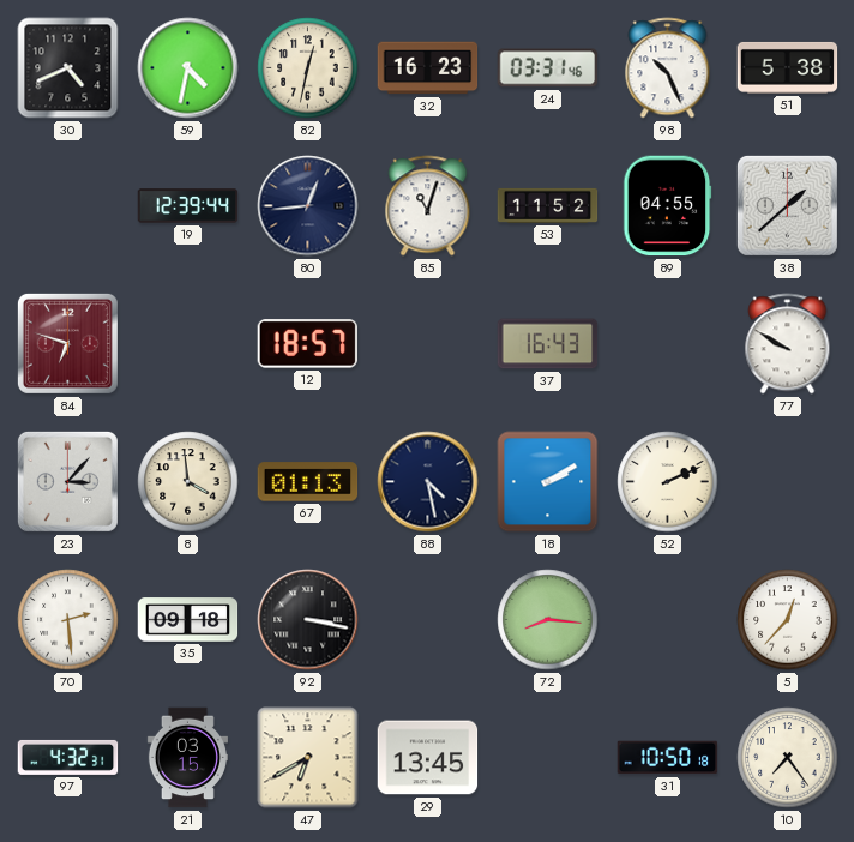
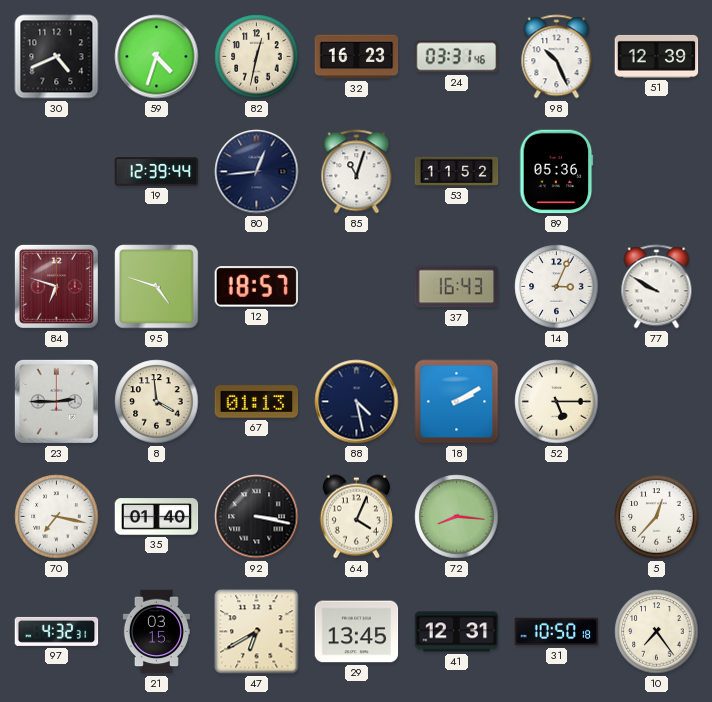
59: 4:32 -> 4:33 (157, 57)
51: 5:38 -> 12:39 (657, 56)
89: 04:55 -> 05:36 (557, 172)
38: 1:38 -> none (787, 205)
95: none -> 4:48 (157, 287)
14: none -> 3:04 (557, 287)
23: 3:07 -> 2:45 (56, 401)
52: 2:11 -> 5:15 (557, 402)
70: 2:29 -> 7:17 (57, 517)
35: 09:18 -> 01:40 (157, 517)
64: none -> 4:04 (356, 517)
41: none -> 12:31 (457, 632)
